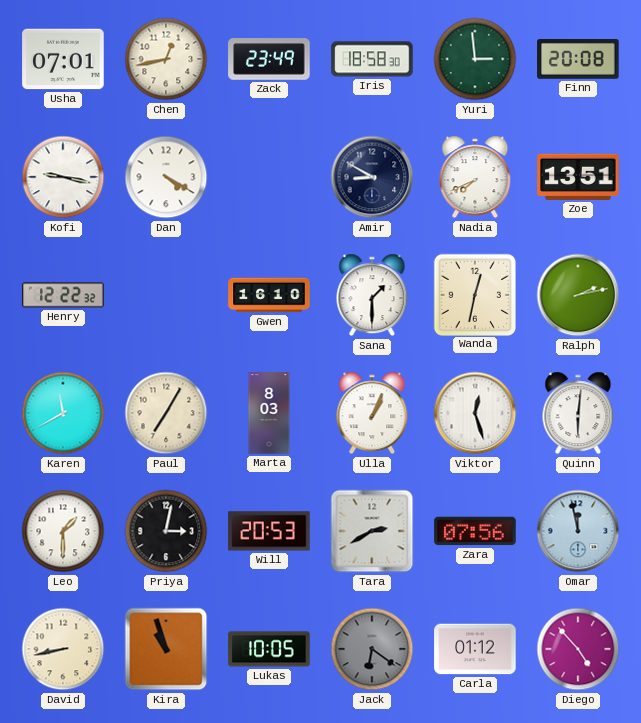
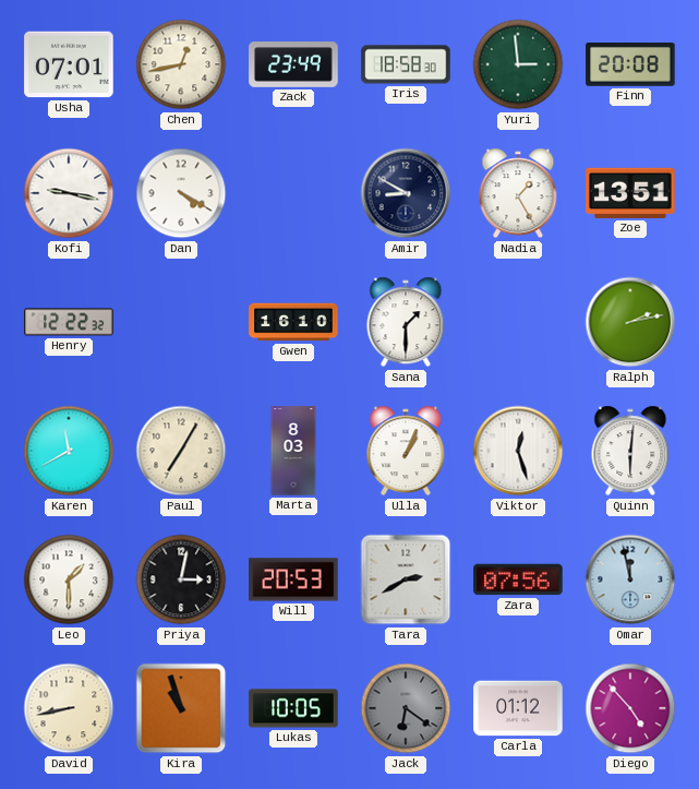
Nadia: 7:41 -> 1:25 (518, 193)
Wanda: 12:32 -> none (474, 294)
